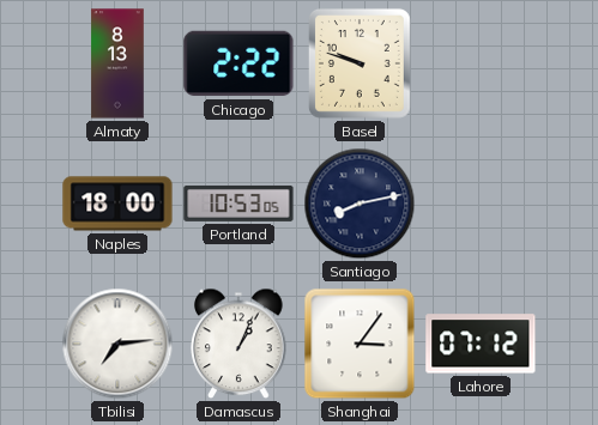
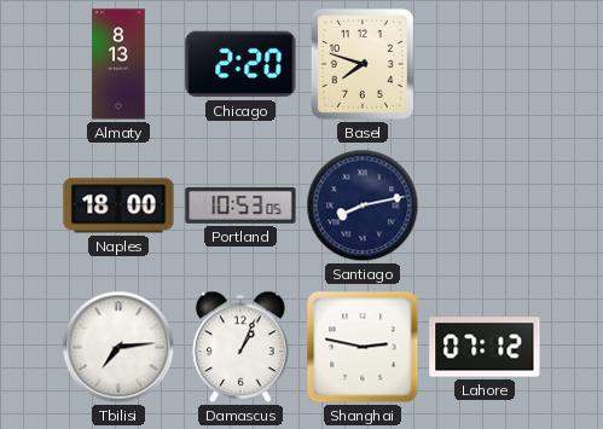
Chicago: 2:22 -> 2:20 (240, 64)
Basel: 9:48 -> 7:48 (363, 64)
Shanghai: 3:06 -> 2:47 (363, 347)
